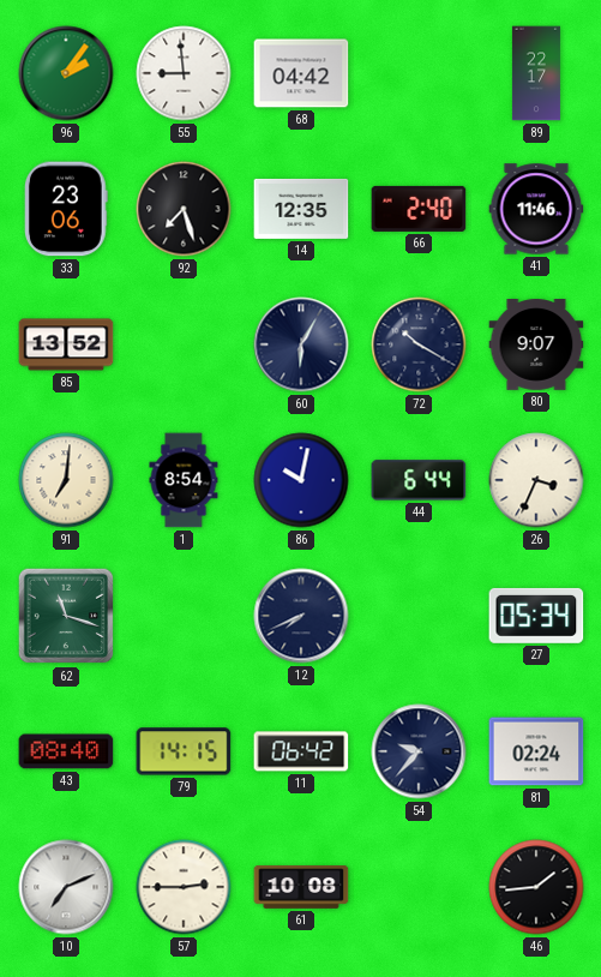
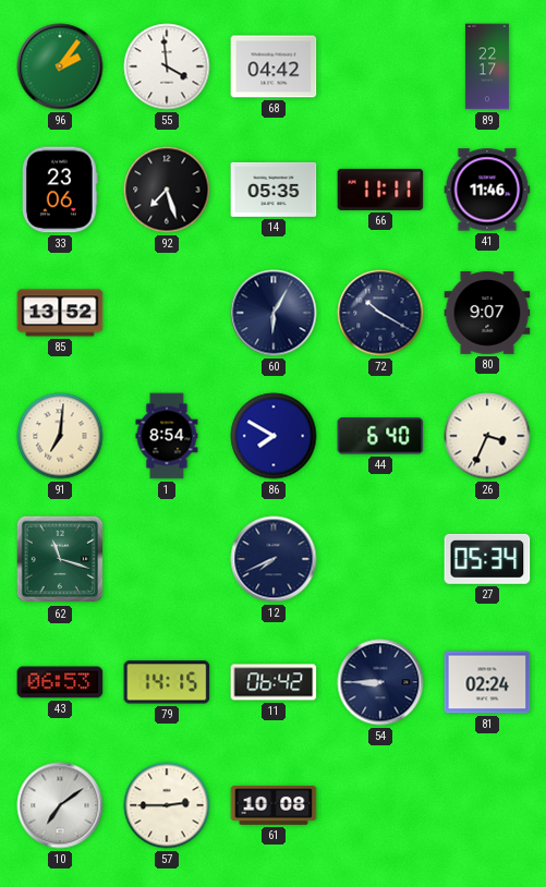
55: 8:59 -> 3:59 (167, 66)
14: 12:35 -> 05:35 (274, 190)
66: 2:40 -> 11:11 (380, 190)
86: 10:02 -> 7:50 (274, 436)
44: 6:44 -> 6:40 (380, 436)
43: 08:40 -> 06:53 (60, 682)
54: 9:37 -> 8:45 (380, 682)
10: 7:11 -> 7:09 (60, 805)
46: 1:44 -> none (536, 887)
